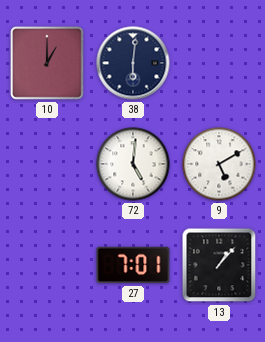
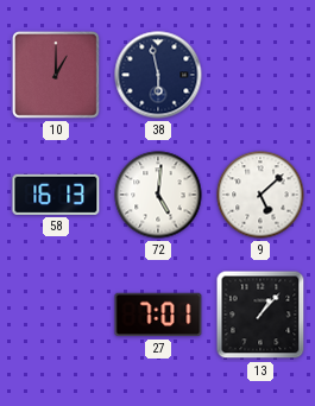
38: 6:01 -> 5:58 (158, 75)
58: none -> 16:13 (56, 195)
9: 5:10 -> 5:08 (260, 195)
